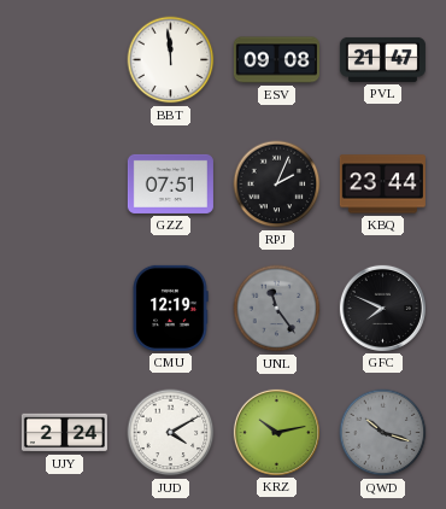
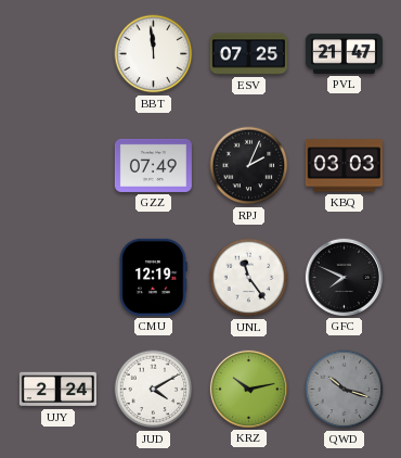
ESV: 09:08 -> 07:25 (248, 54)
GZZ: 07:51 -> 07:49 (153, 165)
KBQ: 23:44 -> 03:03 (344, 166)
UNL dial: grey -> white (249, 278)
